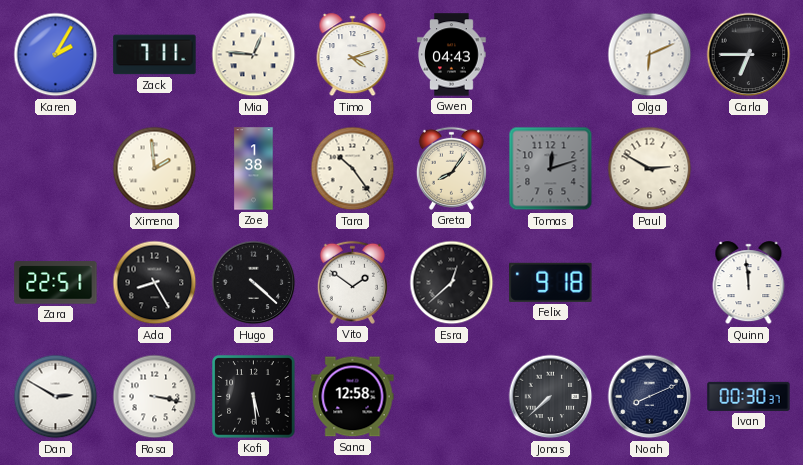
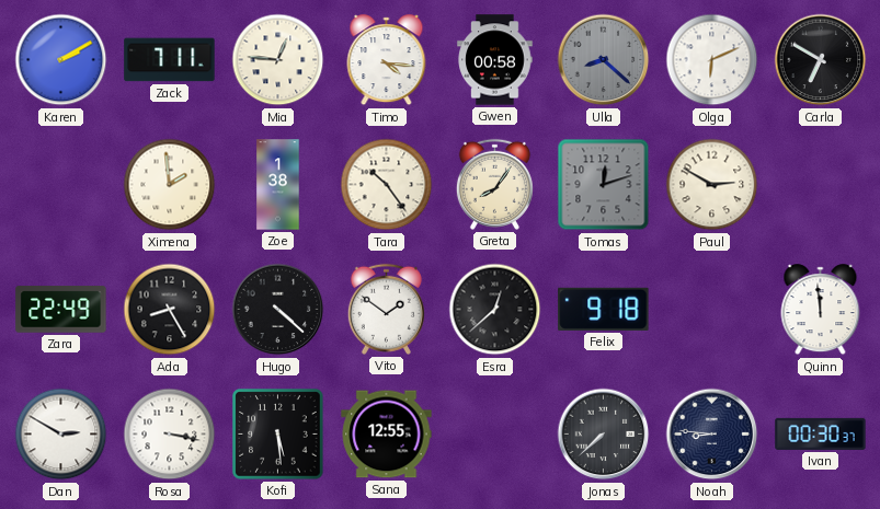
Karen: 2:05 -> 2:10 (61, 60)
Timo: 4:12 -> 4:16 (387, 60)
Gwen: 04:43 -> 00:58 (495, 60)
Ulla: none -> 8:22 (604, 60)
Carla: 6:45 -> 6:50 (821, 60)
Zara: 22:51 -> 22:49 (61, 310)
Sana: 12:58 -> 12:55 (387, 435)
Noah: 8:11 -> 8:46 (712, 435)
